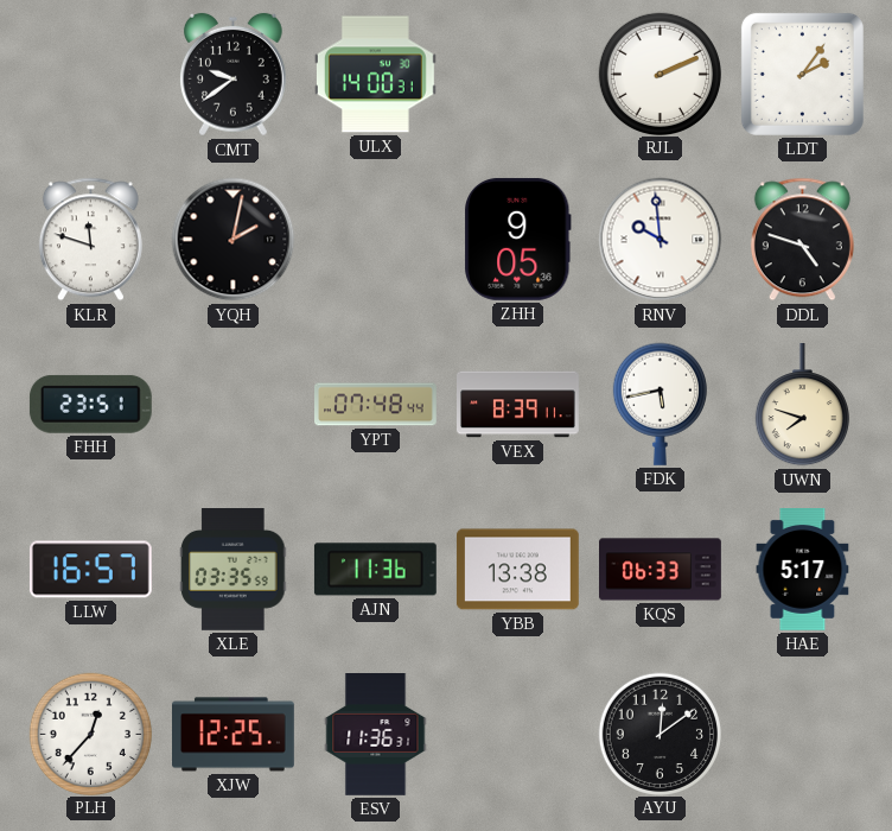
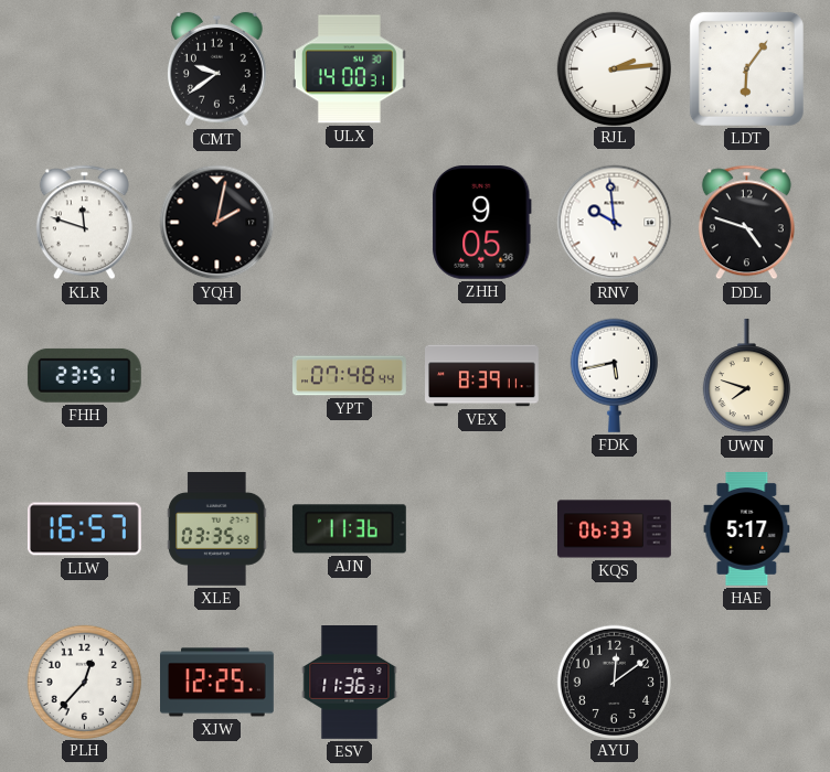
RJL: 2:11 -> 2:14 (614, 68)
LDT: 2:06 -> 6:06 (746, 68)
YBB: 13:38 -> none (517, 570)
